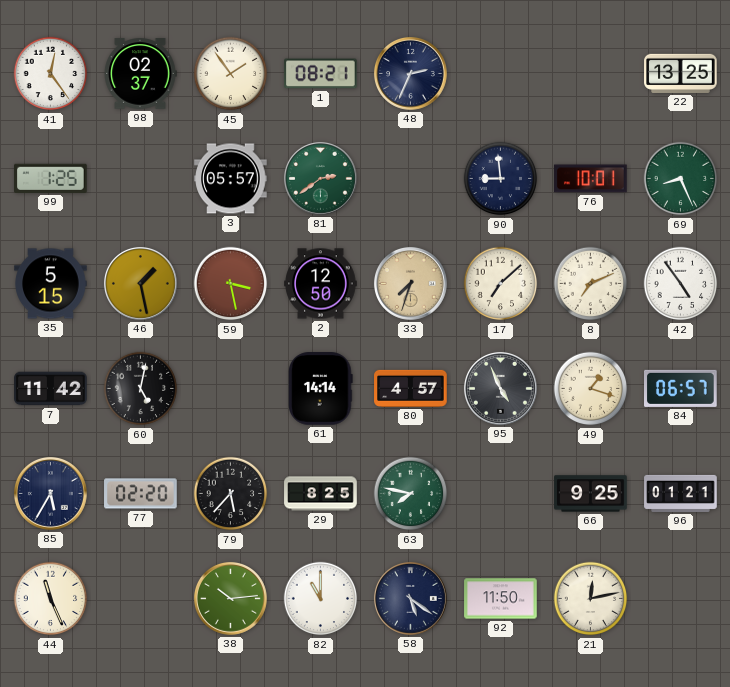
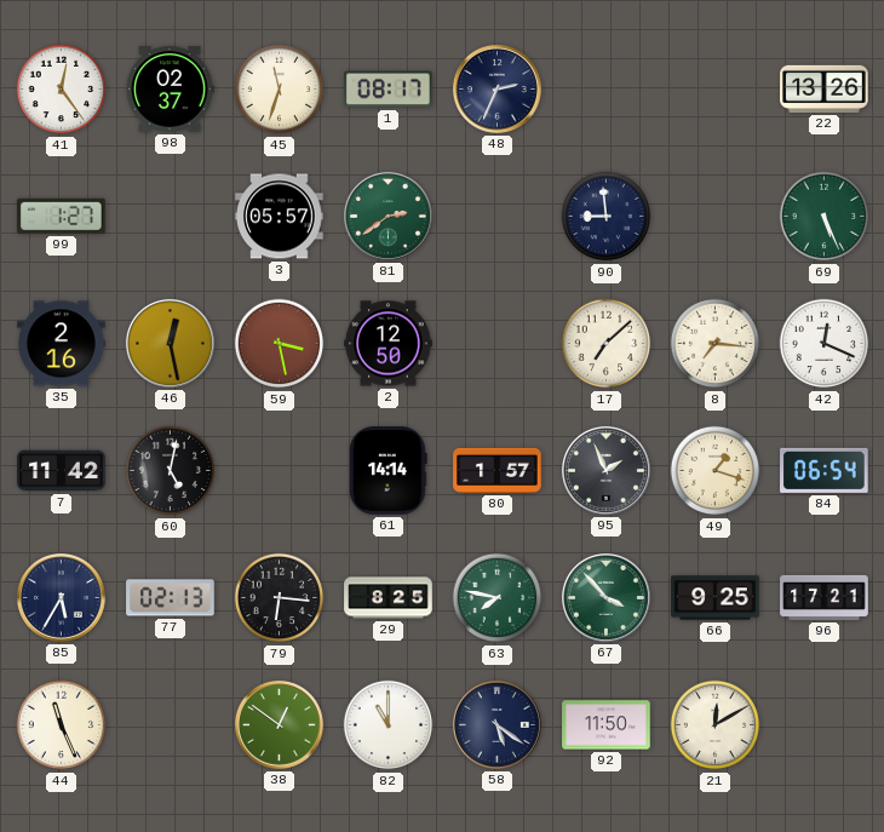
45: 1:54 -> 11:33 (280, 90)
1: 08:21 -> 08:17 (389, 90)
22: 13:25 -> 13:26 (825, 88)
99: 1:25 -> 1:27 (62, 216)
76: 10:01 -> none (591, 179)
69: 8:26 -> 5:26 (825, 217)
35: 5:15 -> 2:16 (62, 344)
46: 1:28 -> 12:28 (170, 343)
33: 7:33 -> none (410, 283)
8: 7:11 -> 7:16 (716, 344)
42: 4:54 -> 12:19 (825, 344)
80: 4:57 -> 1:57 (498, 470)
95: 4:56 -> 1:56 (605, 470)
84: 06:57 -> 06:54 (825, 470)
77: 02:20 -> 02:13 (171, 598)
79: 5:37 -> 6:16 (280, 598)
67: none -> 3:53 (605, 597)
96: 01:21 -> 17:21 (825, 597)
38: 10:14 -> 12:51 (279, 724)
21: 12:13 -> 12:10 (716, 725)
